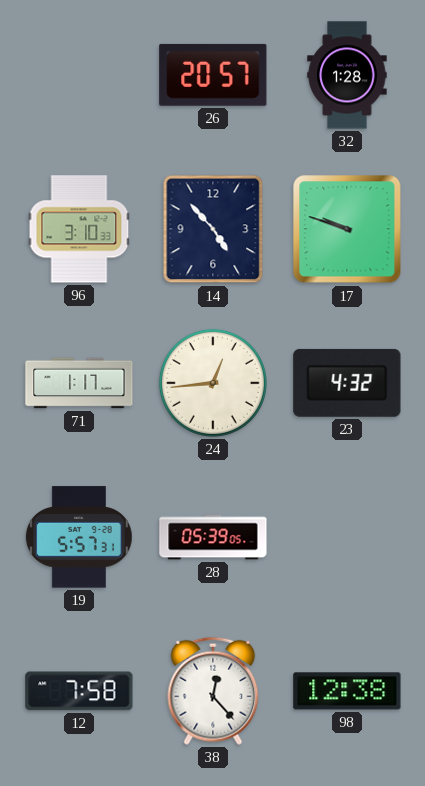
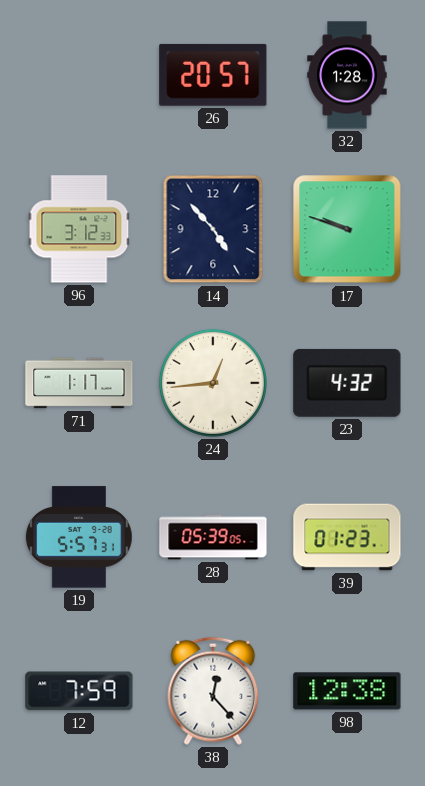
96: 3:10 -> 3:12 (79, 229)
39: none -> 01:23 (347, 537)
12: 7:58 -> 7:59 (79, 691)
